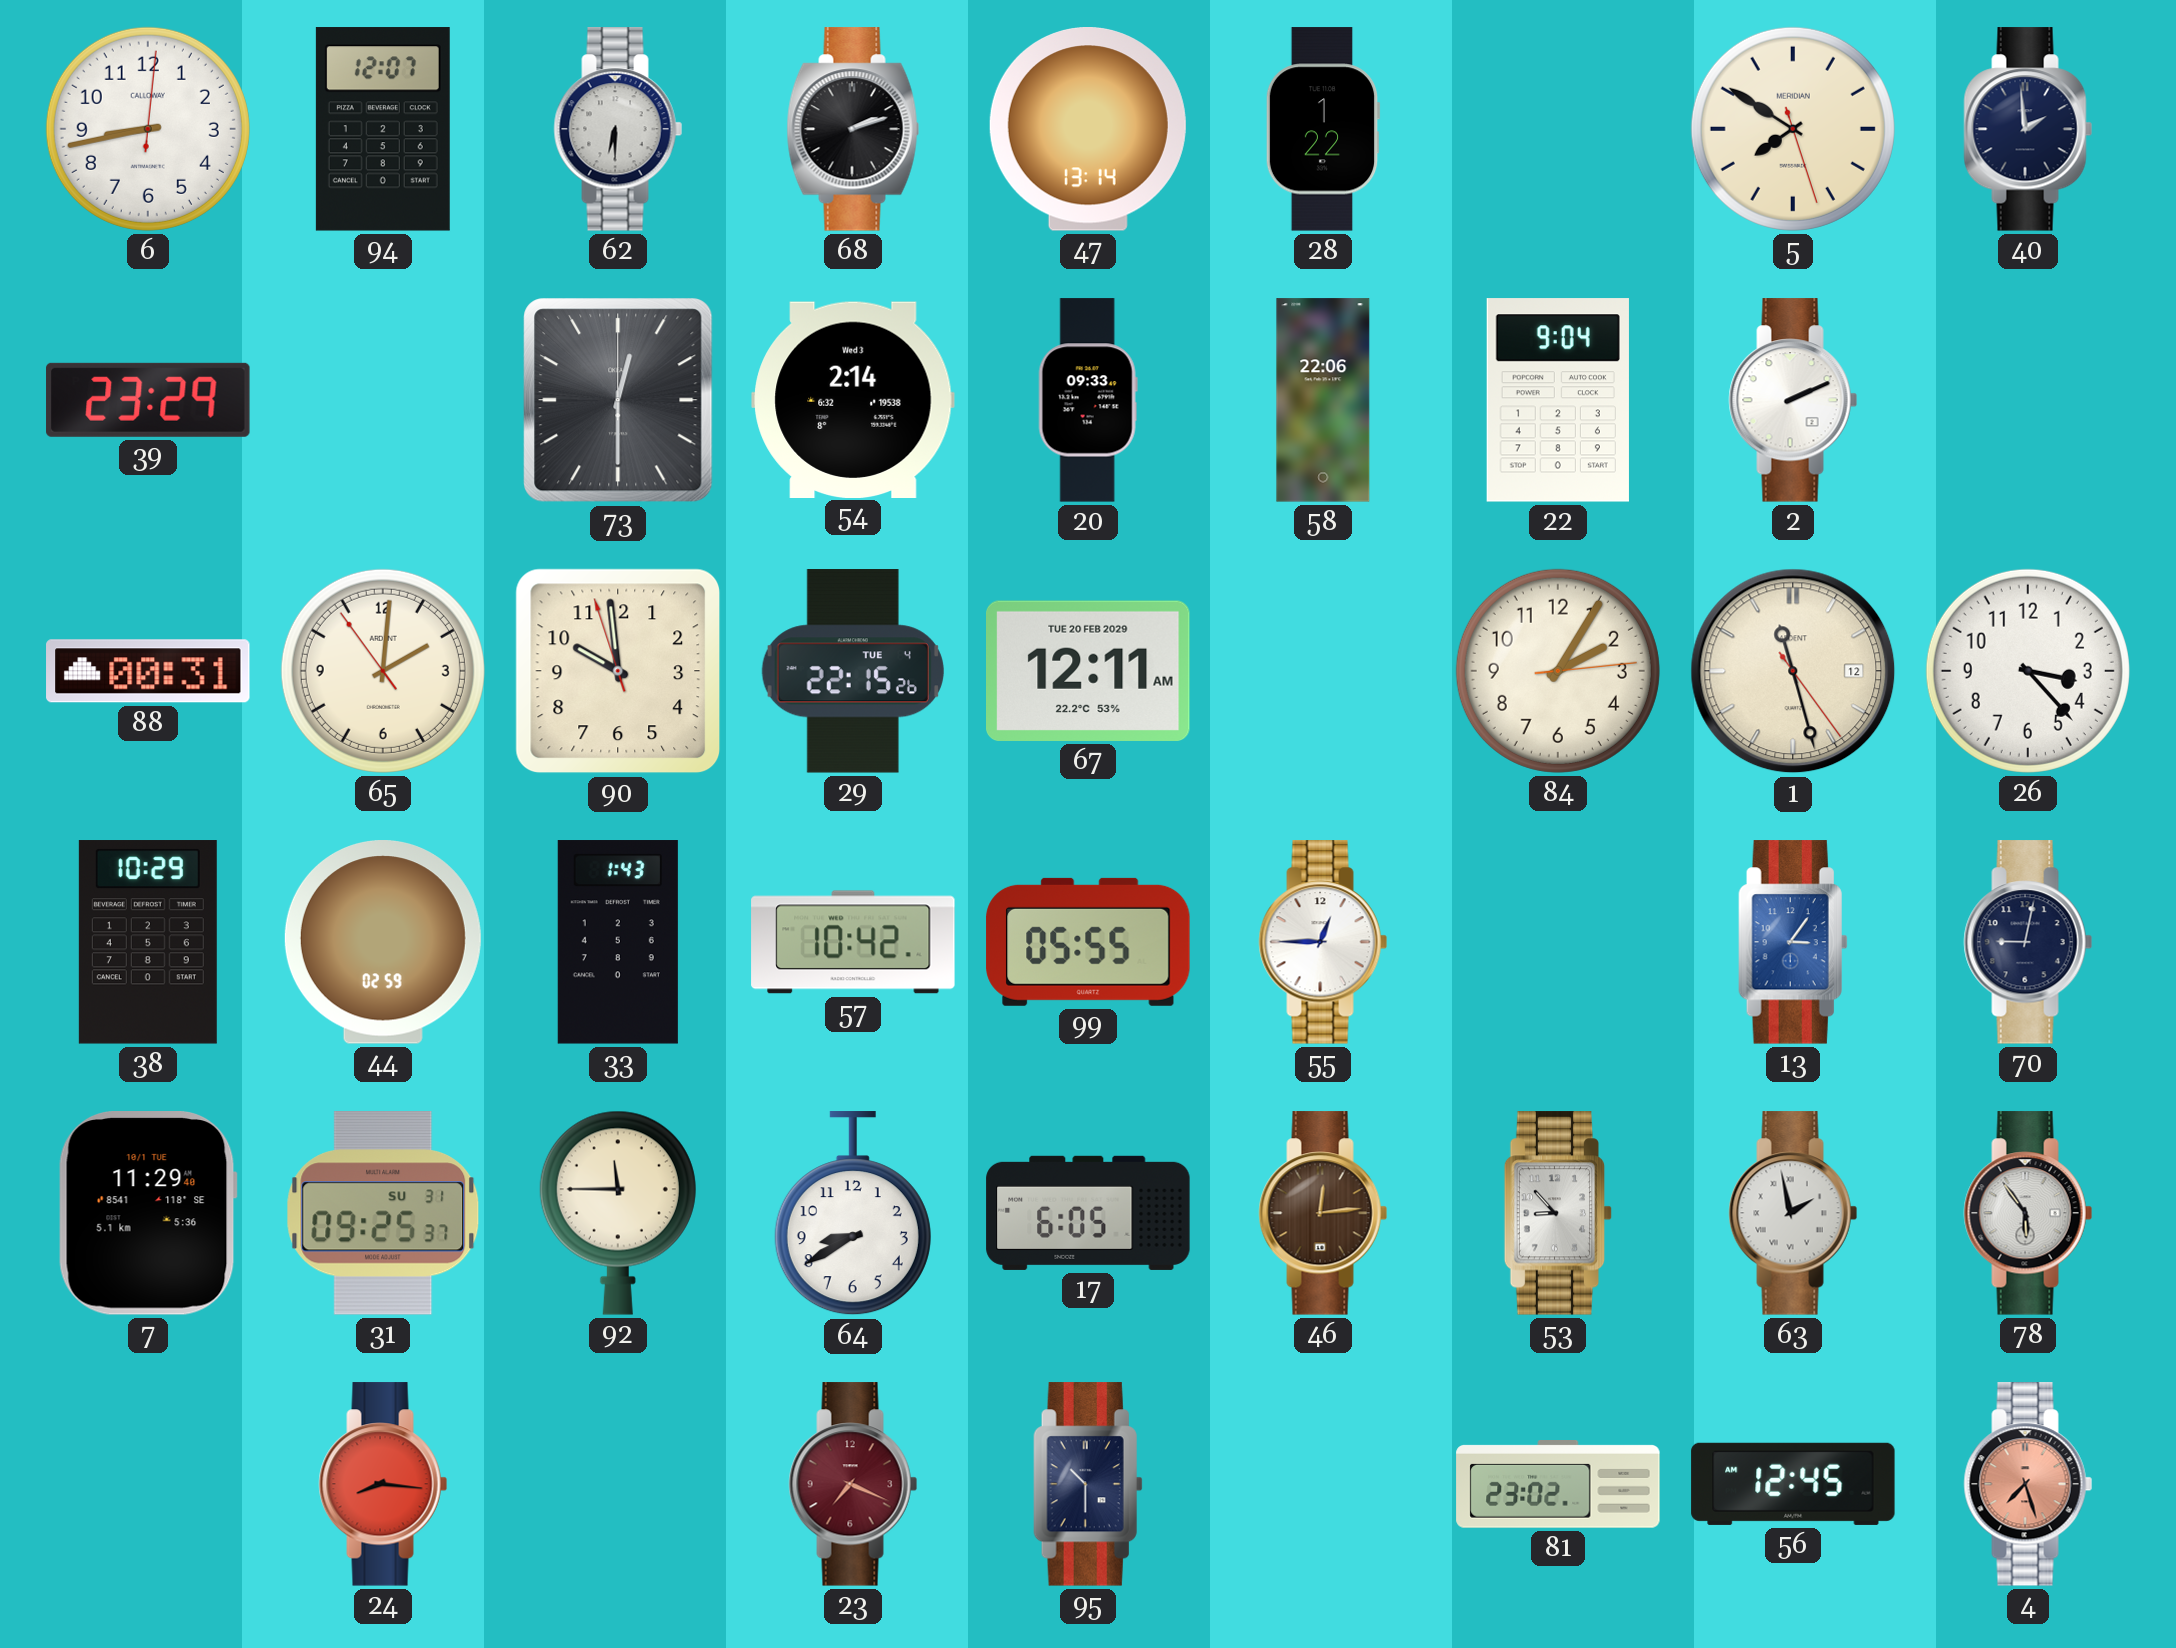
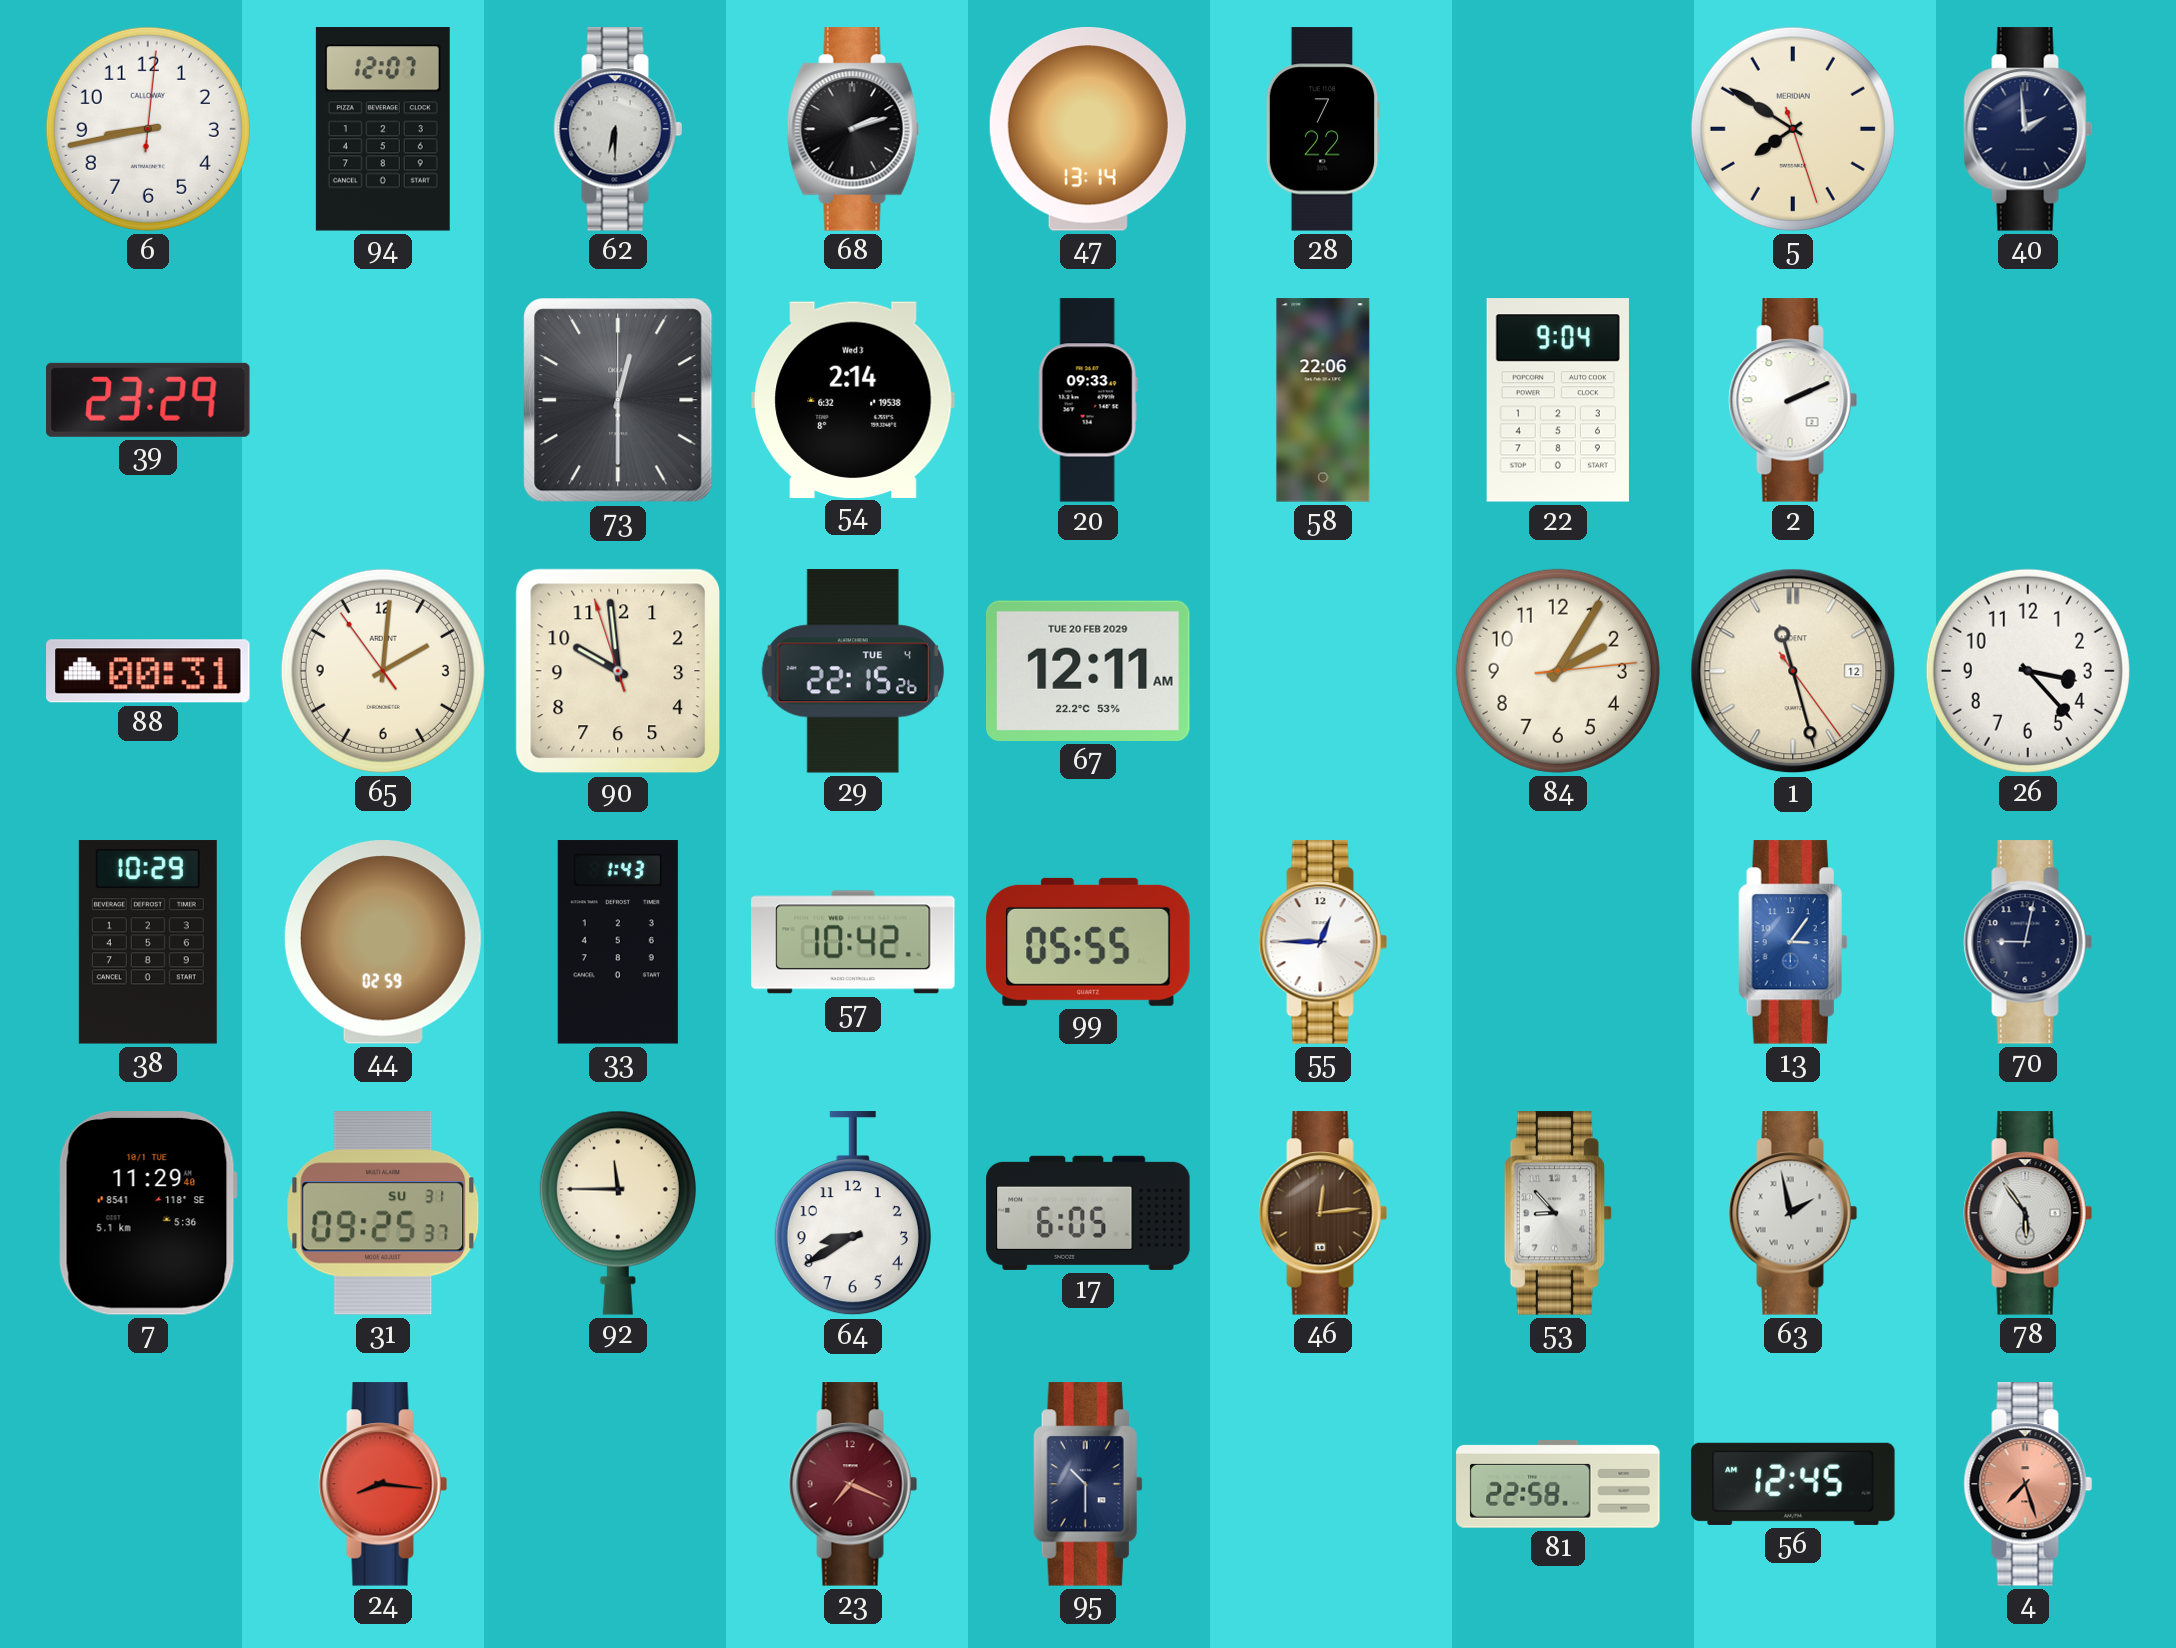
28: 1:22 -> 7:22 (1323, 129)
81: 23:02 -> 22:58 (1558, 1485)
